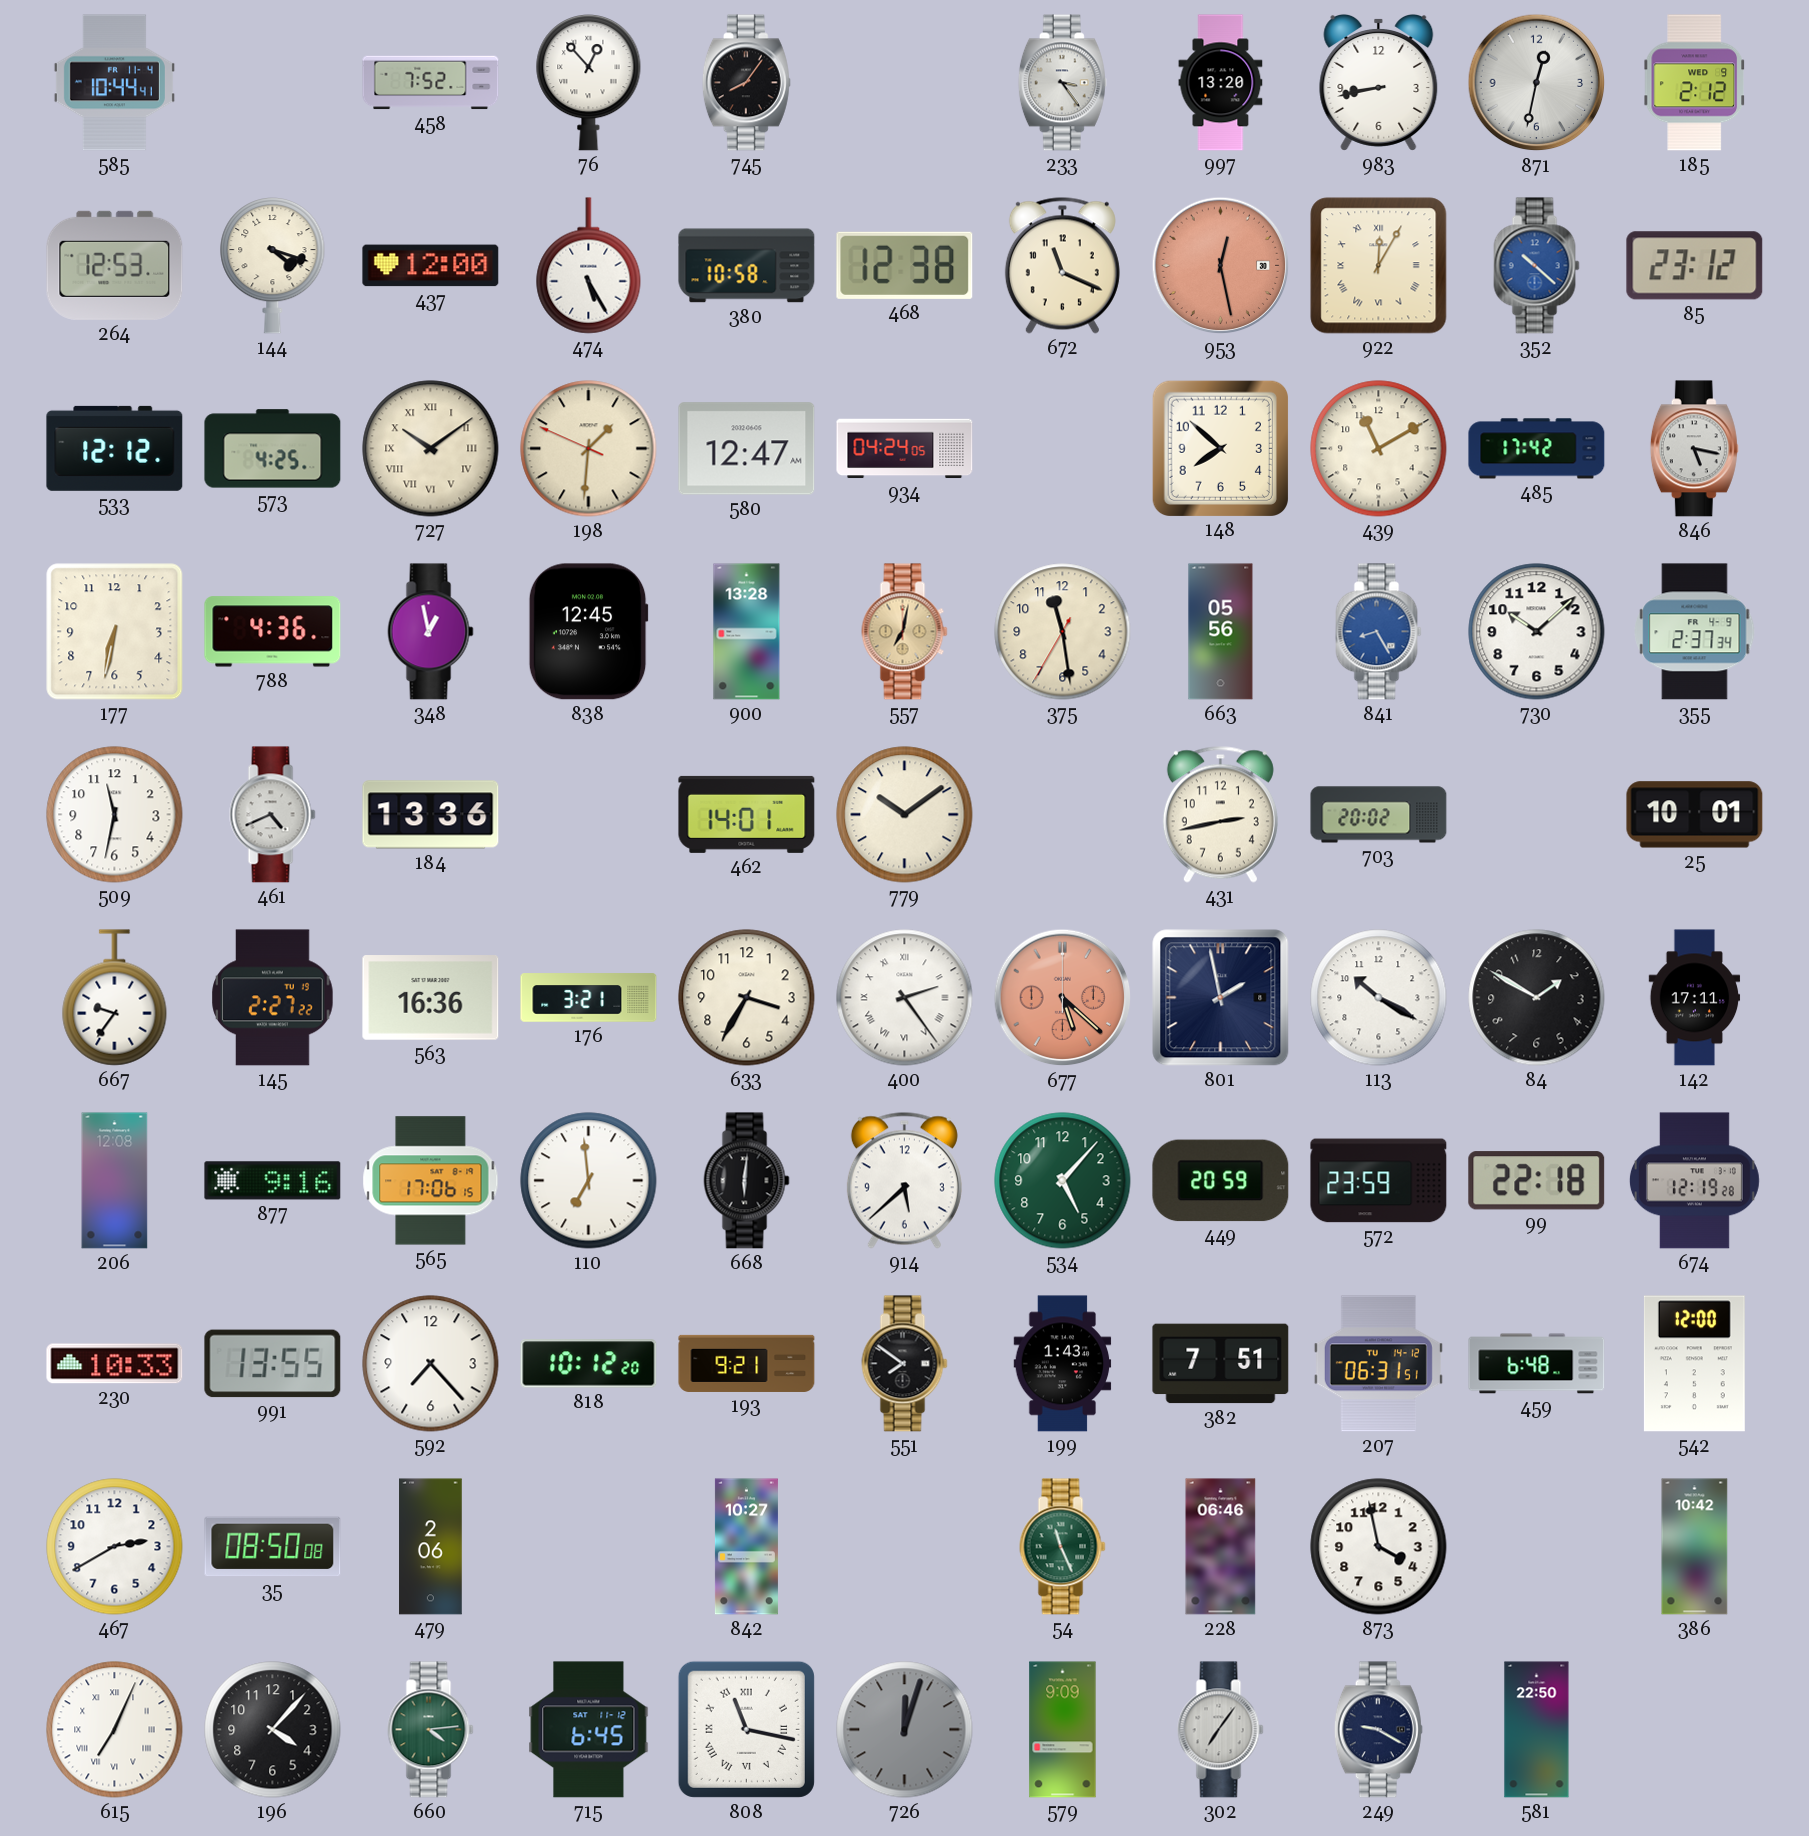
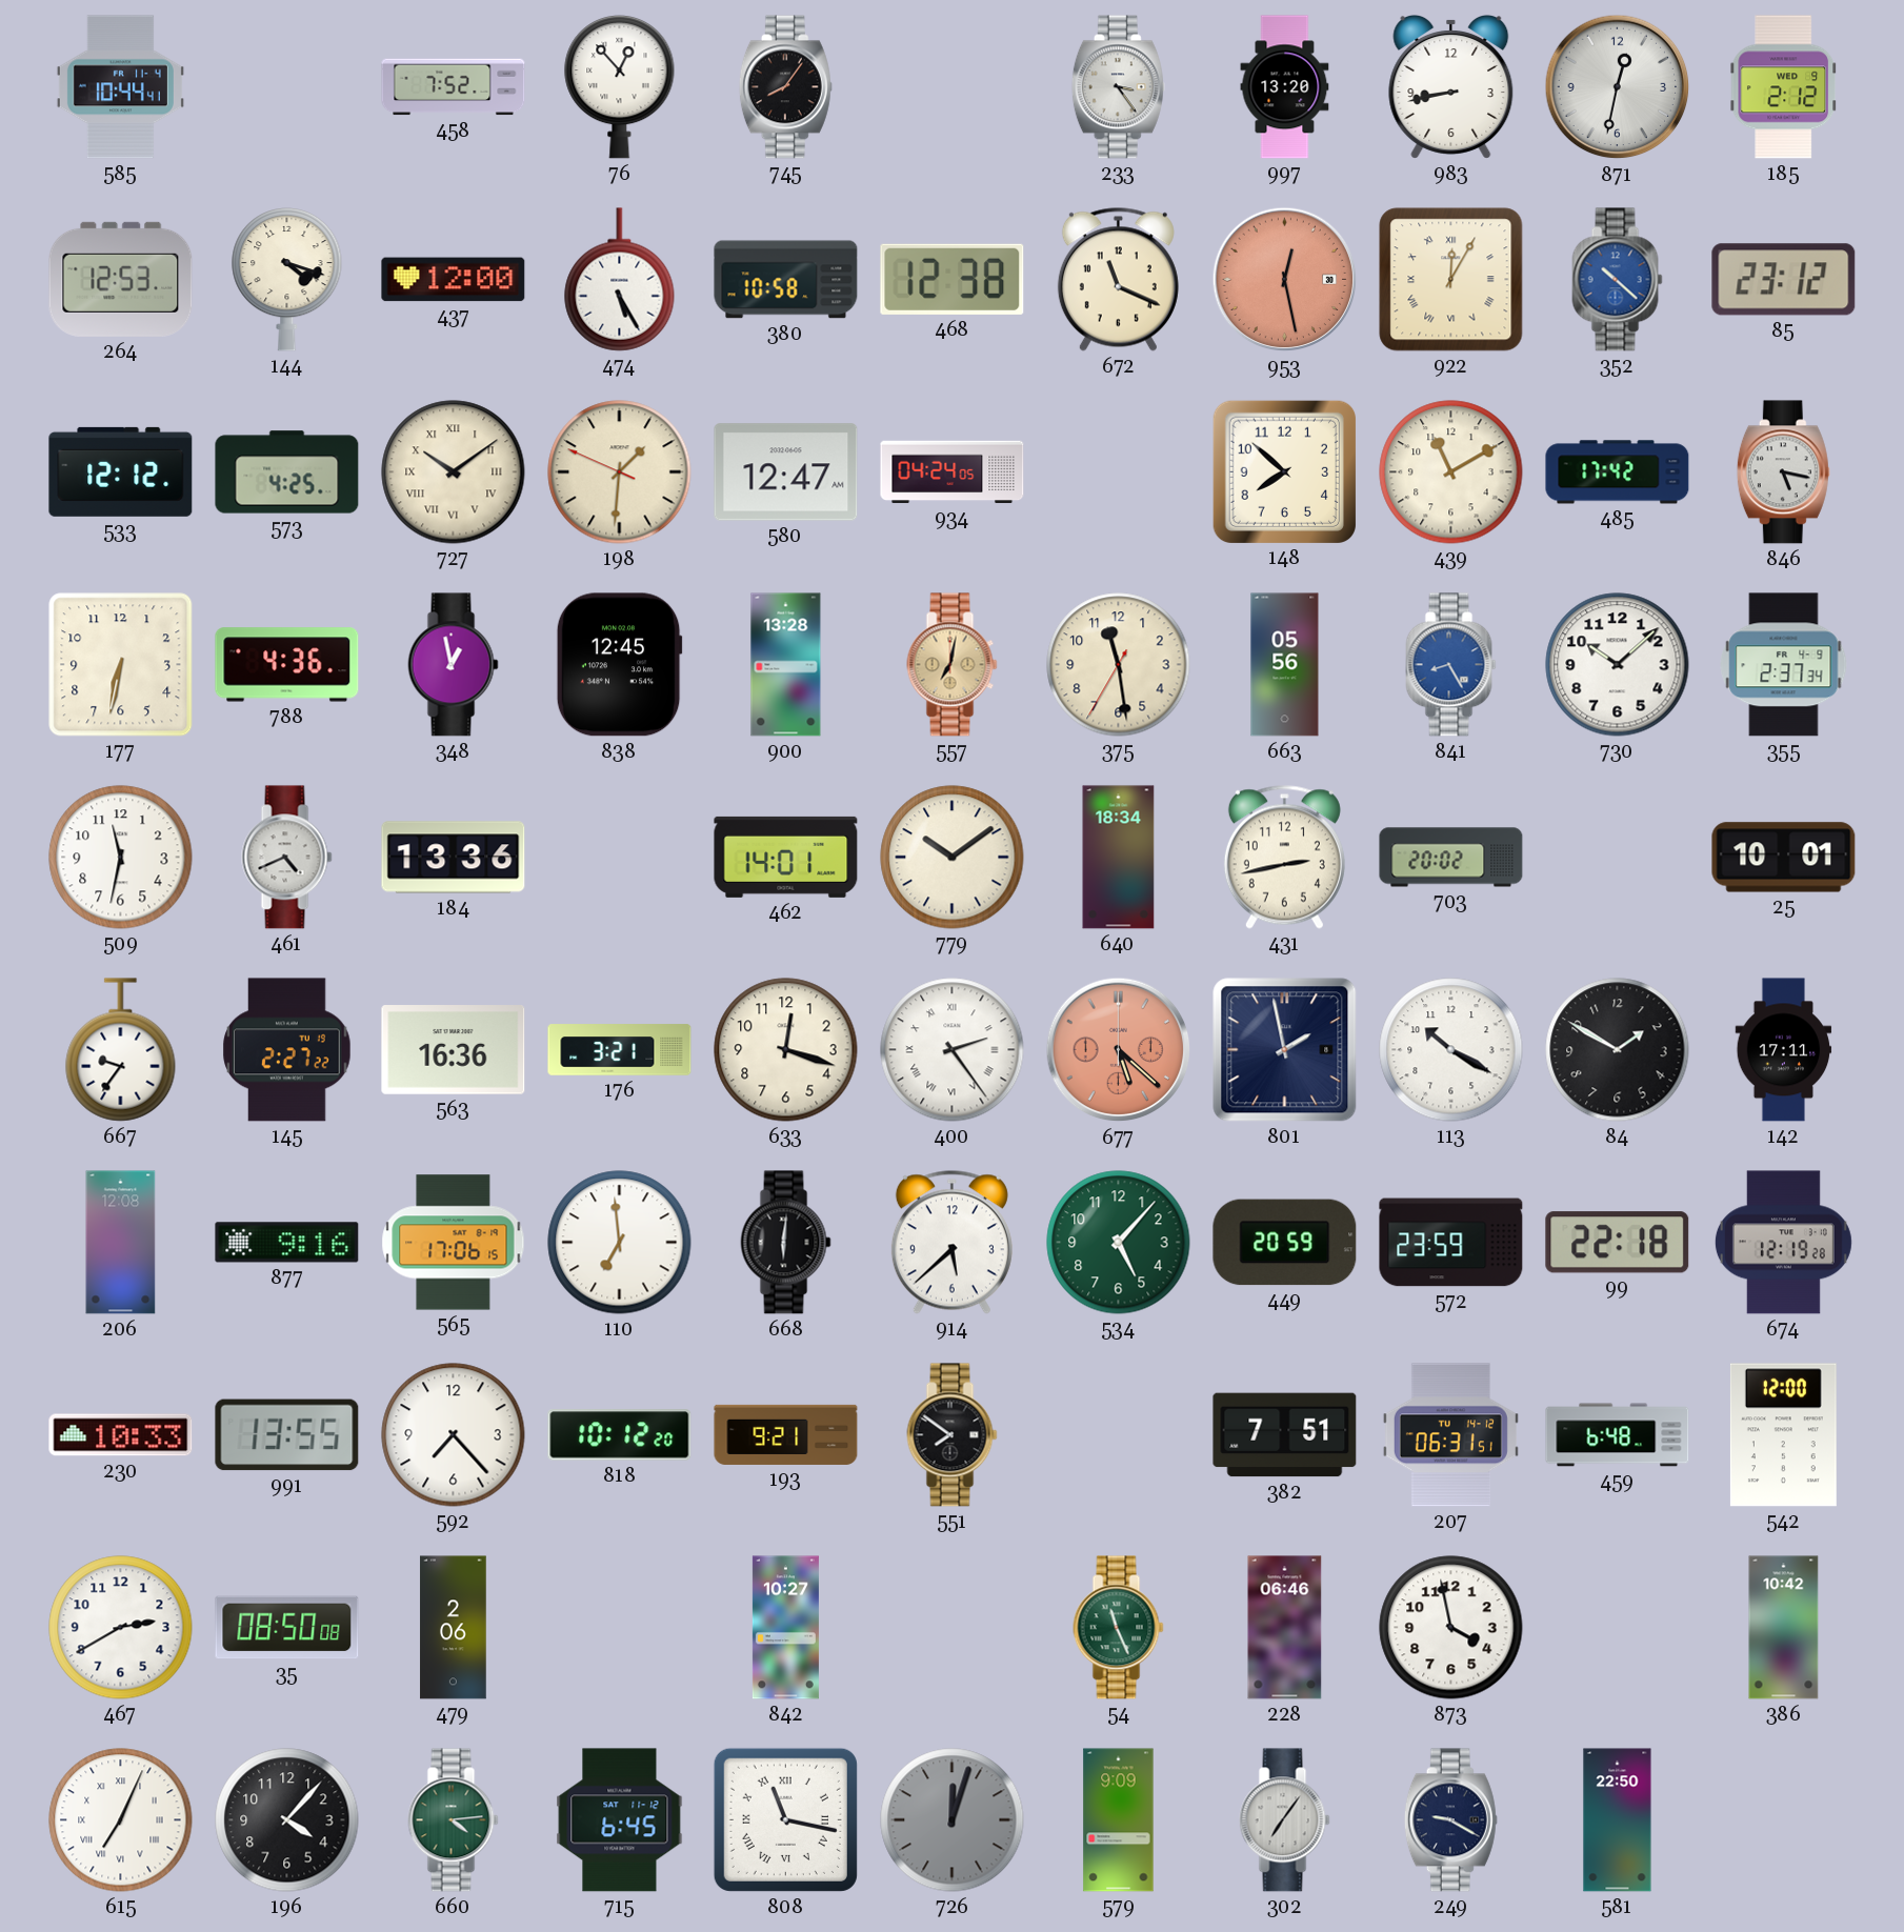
640: none -> 18:34 (1119, 858)
633: 3:35 -> 12:18 (786, 1050)
199: 1:43 -> none (1063, 1364)
